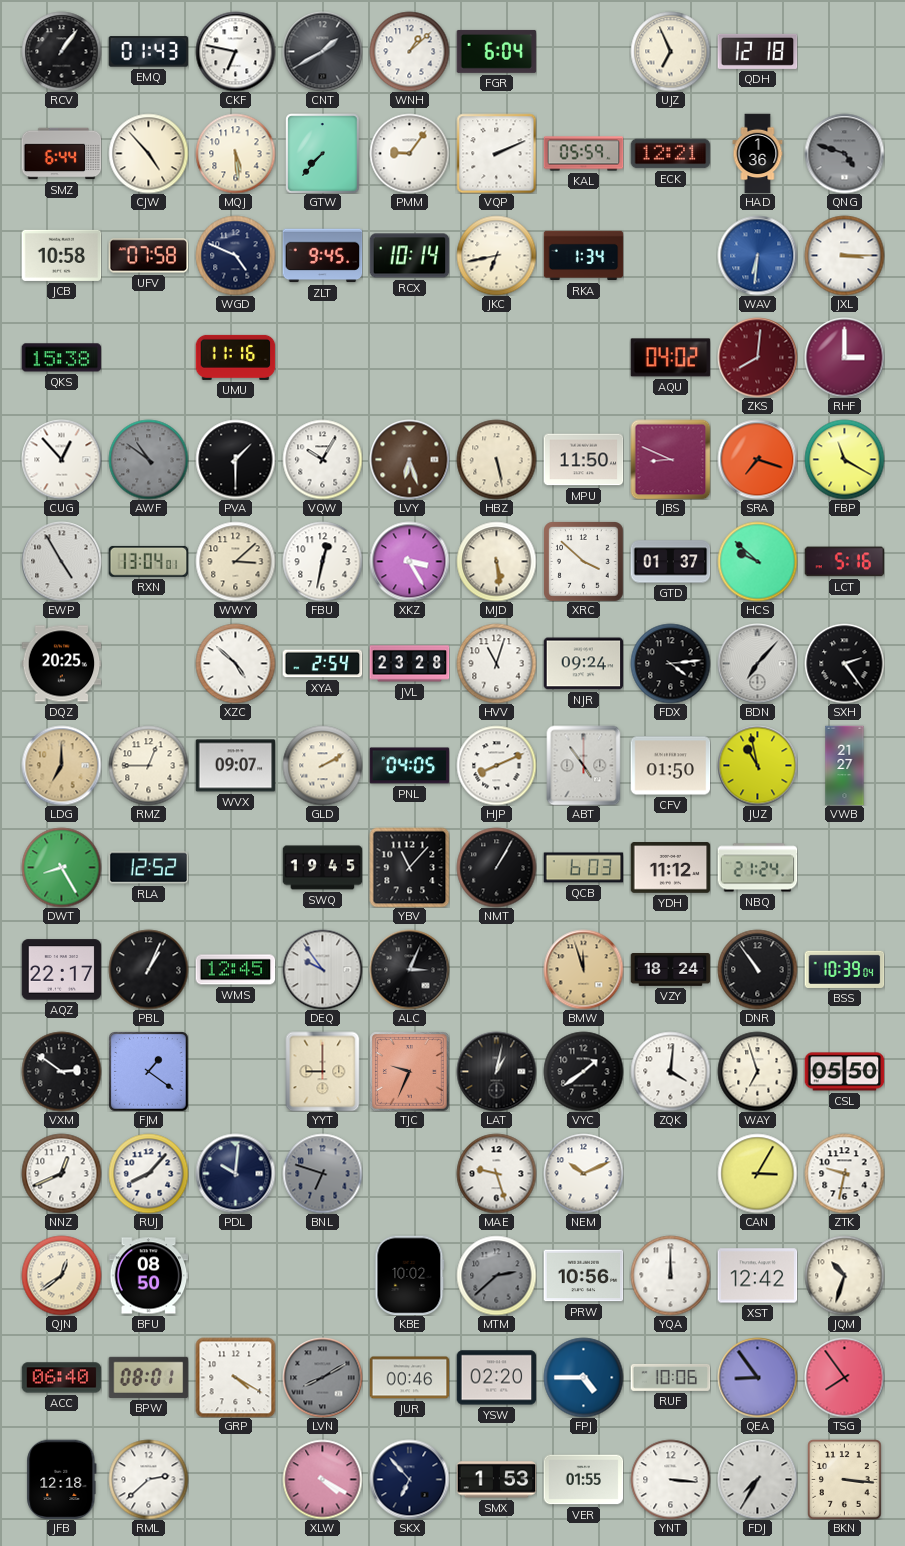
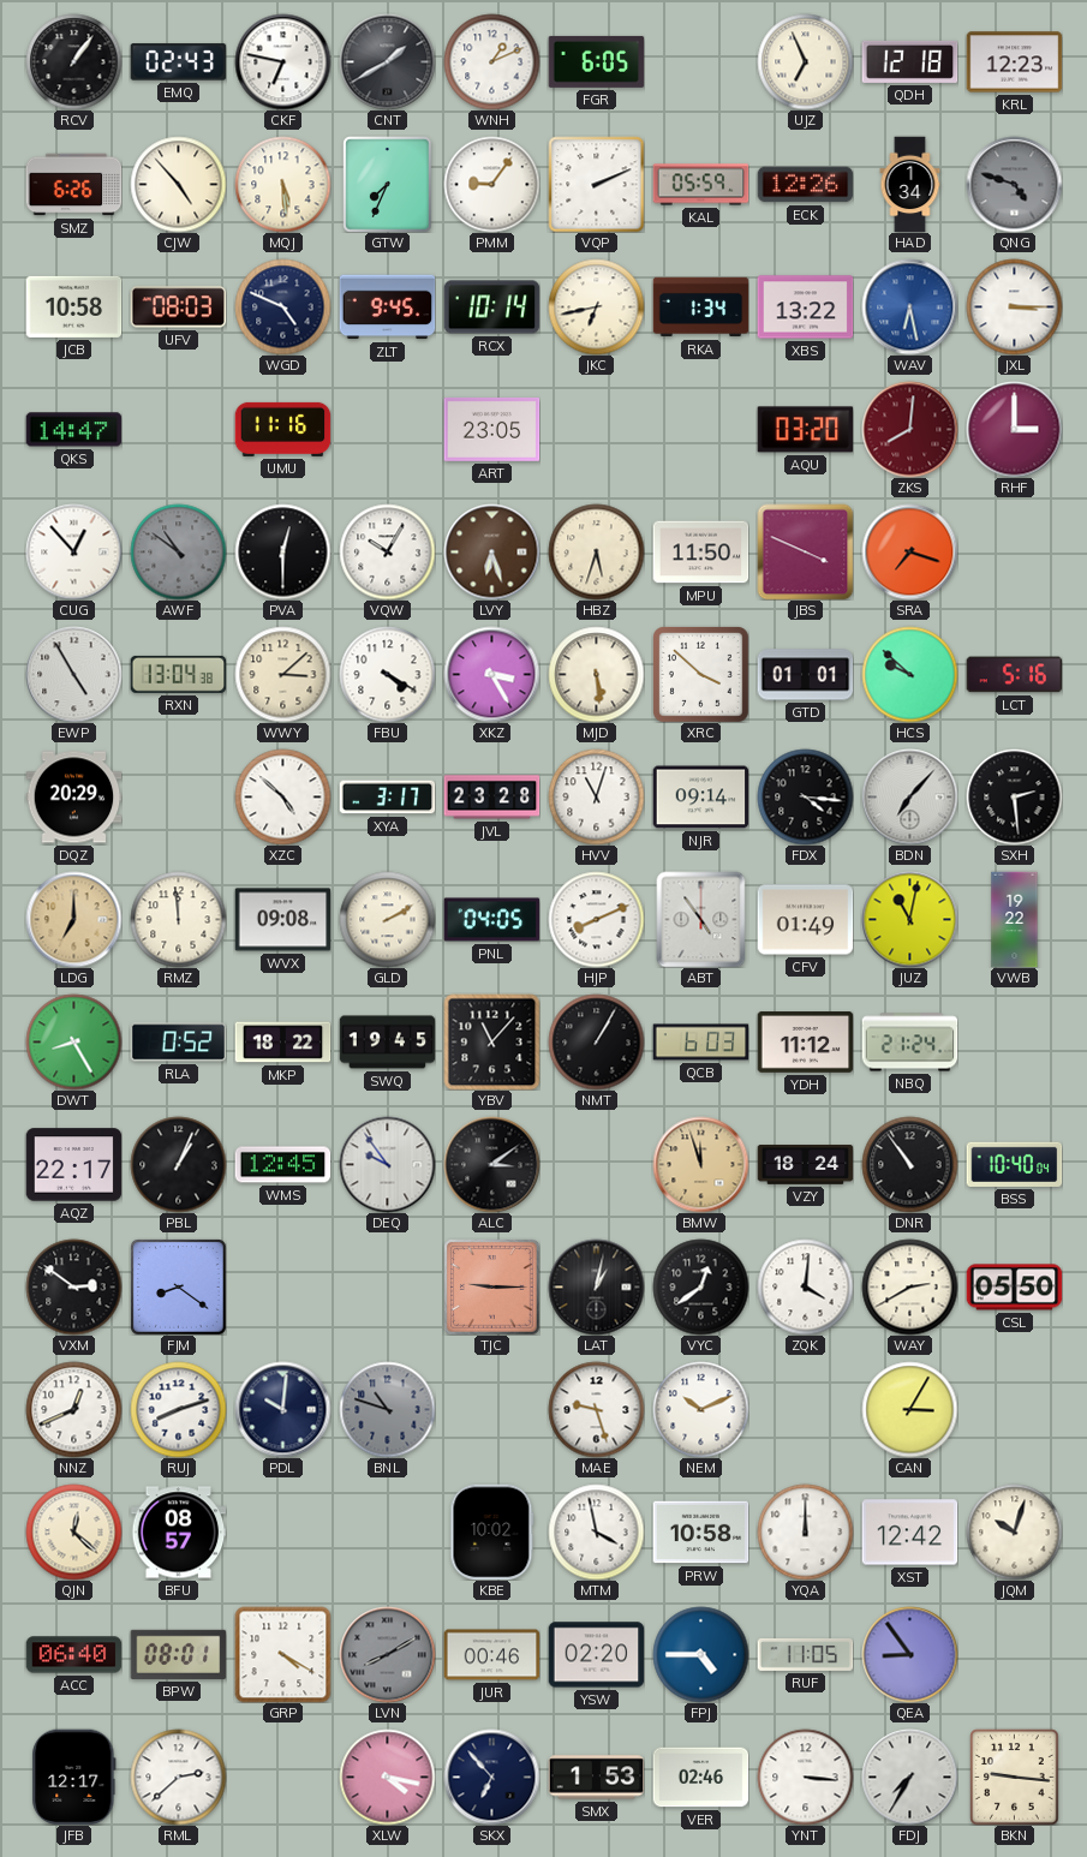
EMQ: 01:43 -> 02:43 (178, 62)
WNH: 1:08 -> 1:11 (491, 61)
FGR: 6:04 -> 6:05 (596, 61)
KRL: none -> 12:23 (1014, 62)
SMZ: 6:44 -> 6:26 (73, 185)
GTW: 7:37 -> 7:34 (388, 184)
ECK: 12:21 -> 12:26 (805, 185)
HAD: 1:36 -> 1:34 (910, 184)
UFV: 07:58 -> 08:03 (178, 307)
XBS: none -> 13:22 (805, 307)
WAV: 6:31 -> 6:28 (909, 306)
QKS: 15:38 -> 14:47 (73, 430)
ART: none -> 23:05 (491, 429)
AQU: 04:02 -> 03:20 (805, 430)
PVA: 1:30 -> 12:30 (282, 551)
HBZ: 5:28 -> 5:33 (596, 551)
JBS: 8:49 -> 3:49 (805, 551)
FBP: 11:20 -> none (844, 459)
RXN: 13:04:01 -> 13:04:38 (178, 674)
FBU: 12:32 -> 4:20 (387, 674)
GTD: 01:37 -> 01:01 (805, 675)
DQZ: 20:25 -> 20:29 (73, 798)
XYA: 2:54 -> 3:17 (387, 798)
NJR: 09:24 -> 09:14 (700, 798)
FDX: 4:14 -> 4:16 (805, 796)
SXH: 2:24 -> 2:29 (1014, 796)
RMZ: 12:45 -> 11:59 (178, 919)
WVX: 09:07 -> 09:08 (282, 920)
CFV: 01:50 -> 01:49 (805, 920)
JUZ: 10:58 -> 11:02 (909, 919)
VWB: 21:27 -> 19:22 (1015, 919)
RLA: 12:52 -> 0:52 (178, 1043)
MKP: none -> 18:22 (282, 1043)
ALC: 3:04 -> 3:09 (491, 1164)
BSS: 10:39 -> 10:40 (1014, 1164)
FJM: 1:21 -> 8:21 (178, 1286)
YYT: 9:00 -> none (323, 1071)
TJC: 9:34 -> 9:15 (491, 1286)
VYC: 1:39 -> 12:39 (700, 1286)
WAY: 6:57 -> 2:40 (909, 1286)
RUJ: 8:07 -> 8:12 (178, 1409)
BNL: 6:48 -> 10:48 (387, 1409)
ZTK: 9:32 -> none (844, 1173)
QJN: 12:39 -> 12:22 (73, 1531)
BFU: 08:50 -> 08:57 (178, 1533)
MTM: 2:38 -> 3:58 (596, 1531)
MTM dial: grey -> white (596, 1531)
PRW: 10:56 -> 10:58 (700, 1533)
JQM: 10:33 -> 10:03 (1014, 1531)
RUF: 10:06 -> 11:05 (805, 1654)
TSG: 7:54 -> none (844, 1377)
JFB: 12:18 -> 12:17 (74, 1777)
XLW: 4:20 -> 4:17 (387, 1777)
VER: 01:55 -> 02:46 (700, 1778)
BKN: 3:16 -> 9:16 (1015, 1777)
